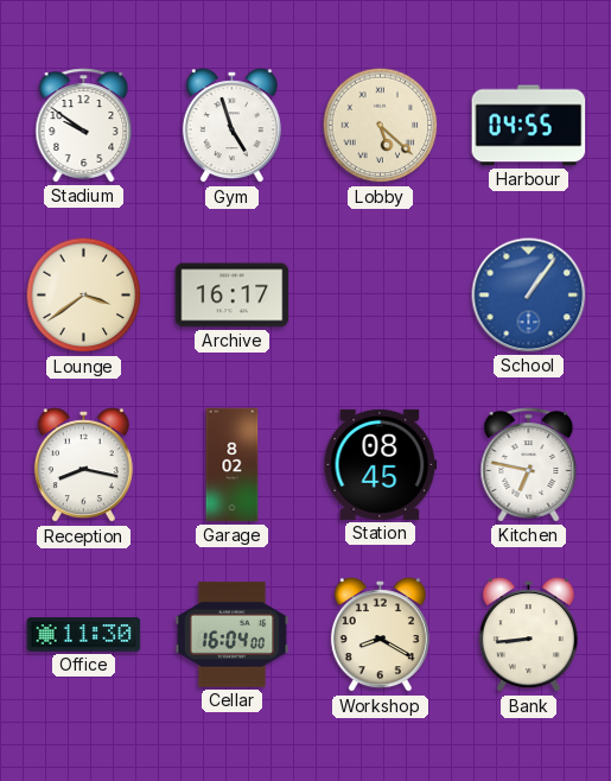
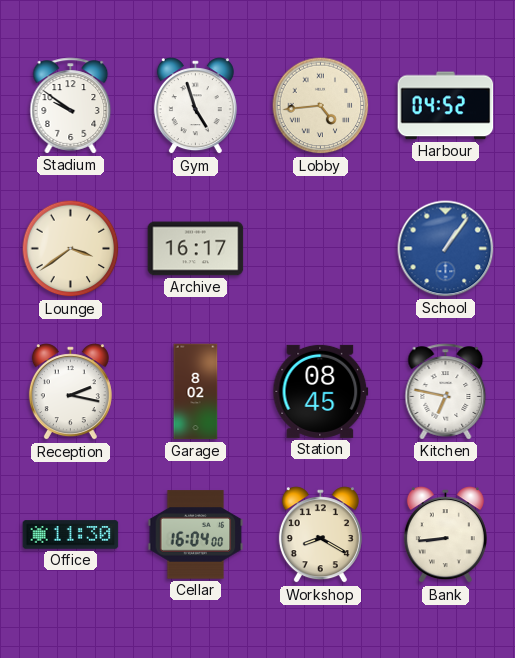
Lobby: 5:22 -> 4:44 (321, 106)
Harbour: 04:55 -> 04:52 (446, 106)
Reception: 8:17 -> 2:17 (70, 392)
